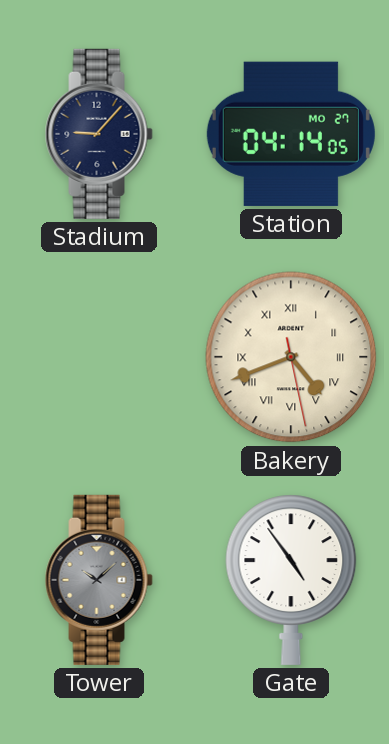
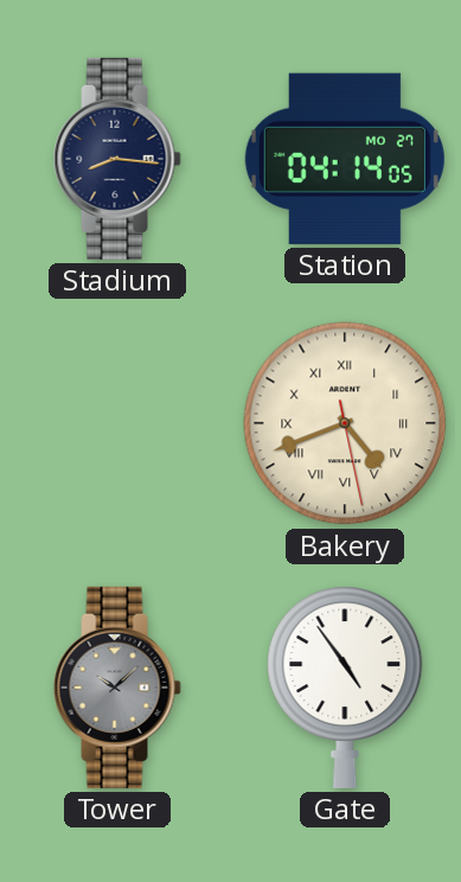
Stadium: 9:07 -> 8:16 (117, 159)
